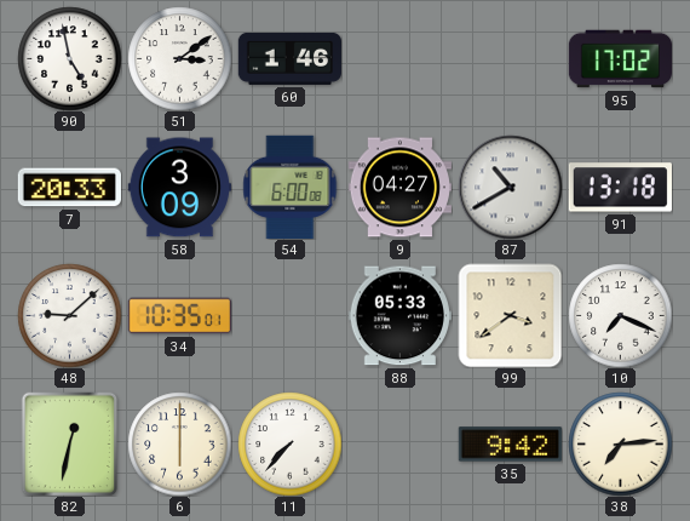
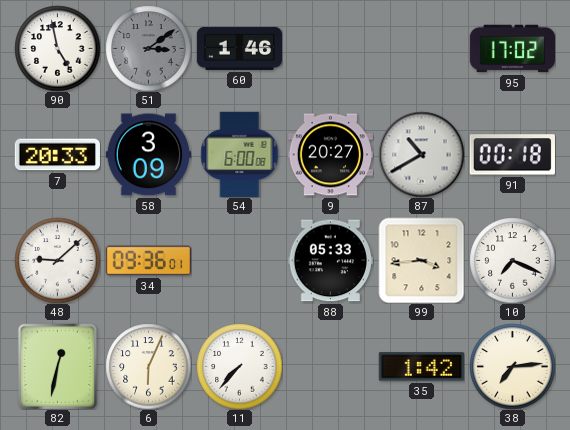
51 dial: white -> grey (148, 48)
9: 04:27 -> 20:27 (330, 155)
91: 13:18 -> 00:18 (512, 155)
34: 10:35 -> 09:36 (148, 261)
99: 3:39 -> 3:44 (421, 260)
6: 6:00 -> 6:04 (148, 366)
35: 9:42 -> 1:42 (421, 367)
